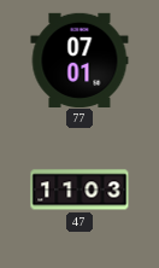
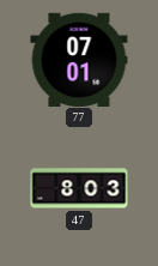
47: 11:03 -> 8:03 (79, 188)
